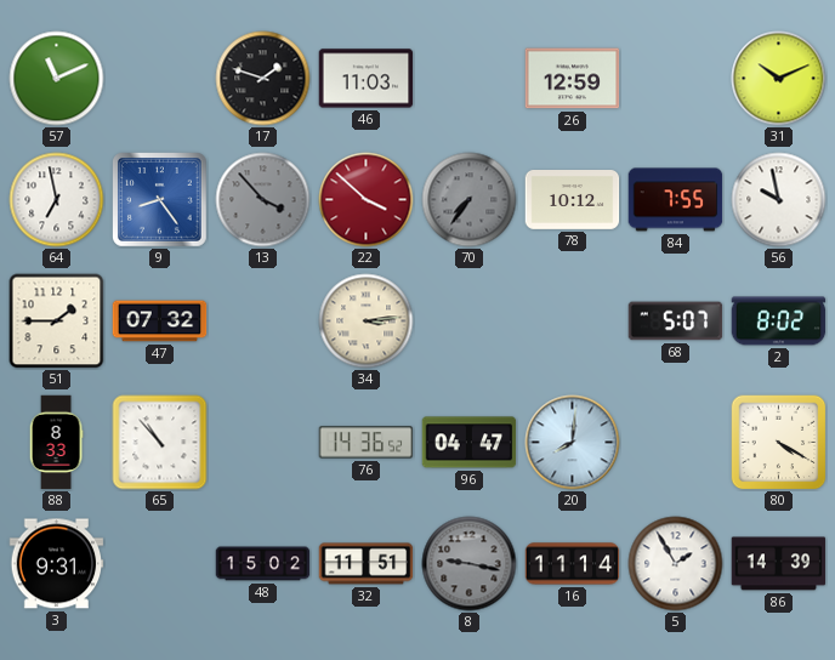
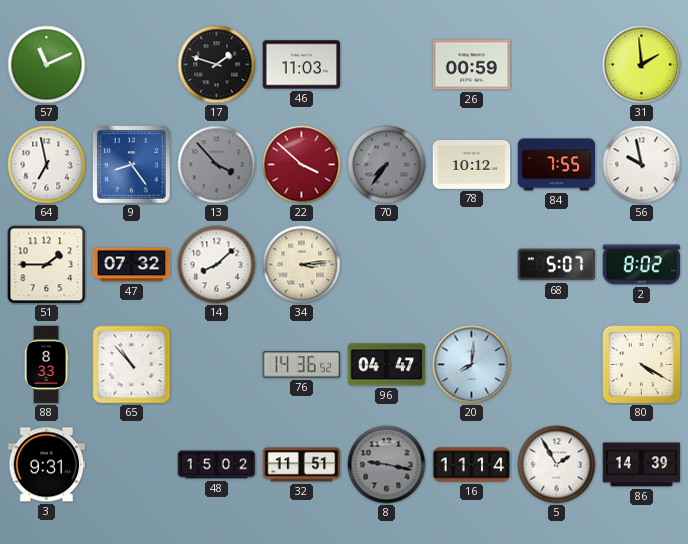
26: 12:59 -> 00:59 (472, 65)
31: 10:11 -> 1:59 (642, 65)
14: none -> 8:08 (217, 265)
